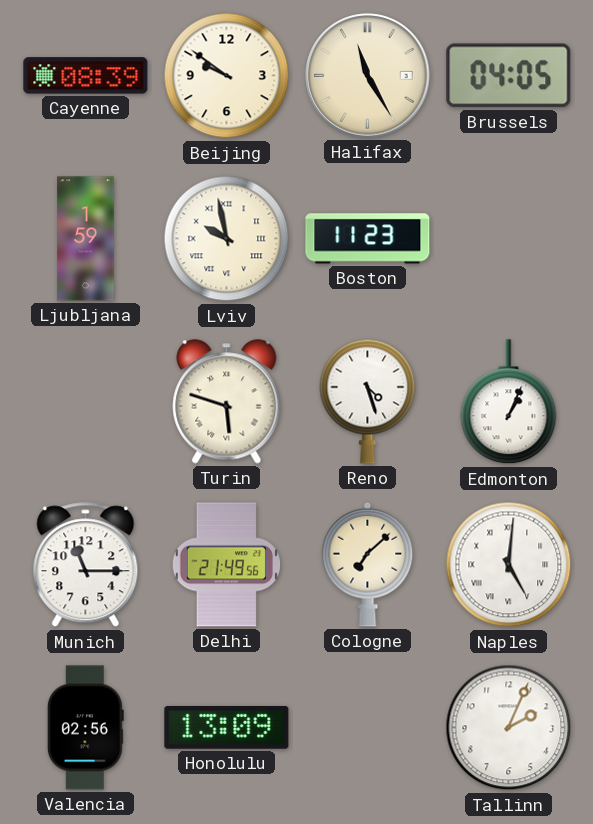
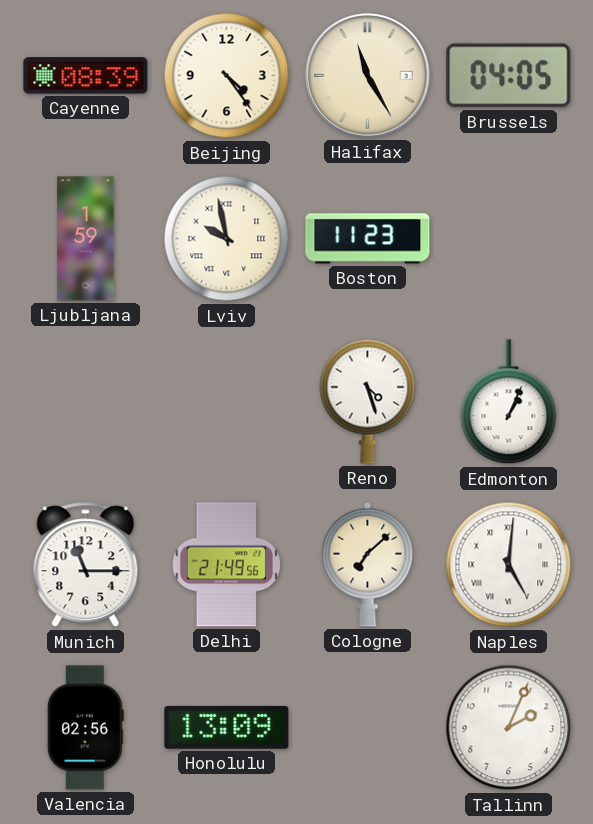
Beijing: 9:51 -> 4:24 (227, 76)
Turin: 5:48 -> none (227, 402)
